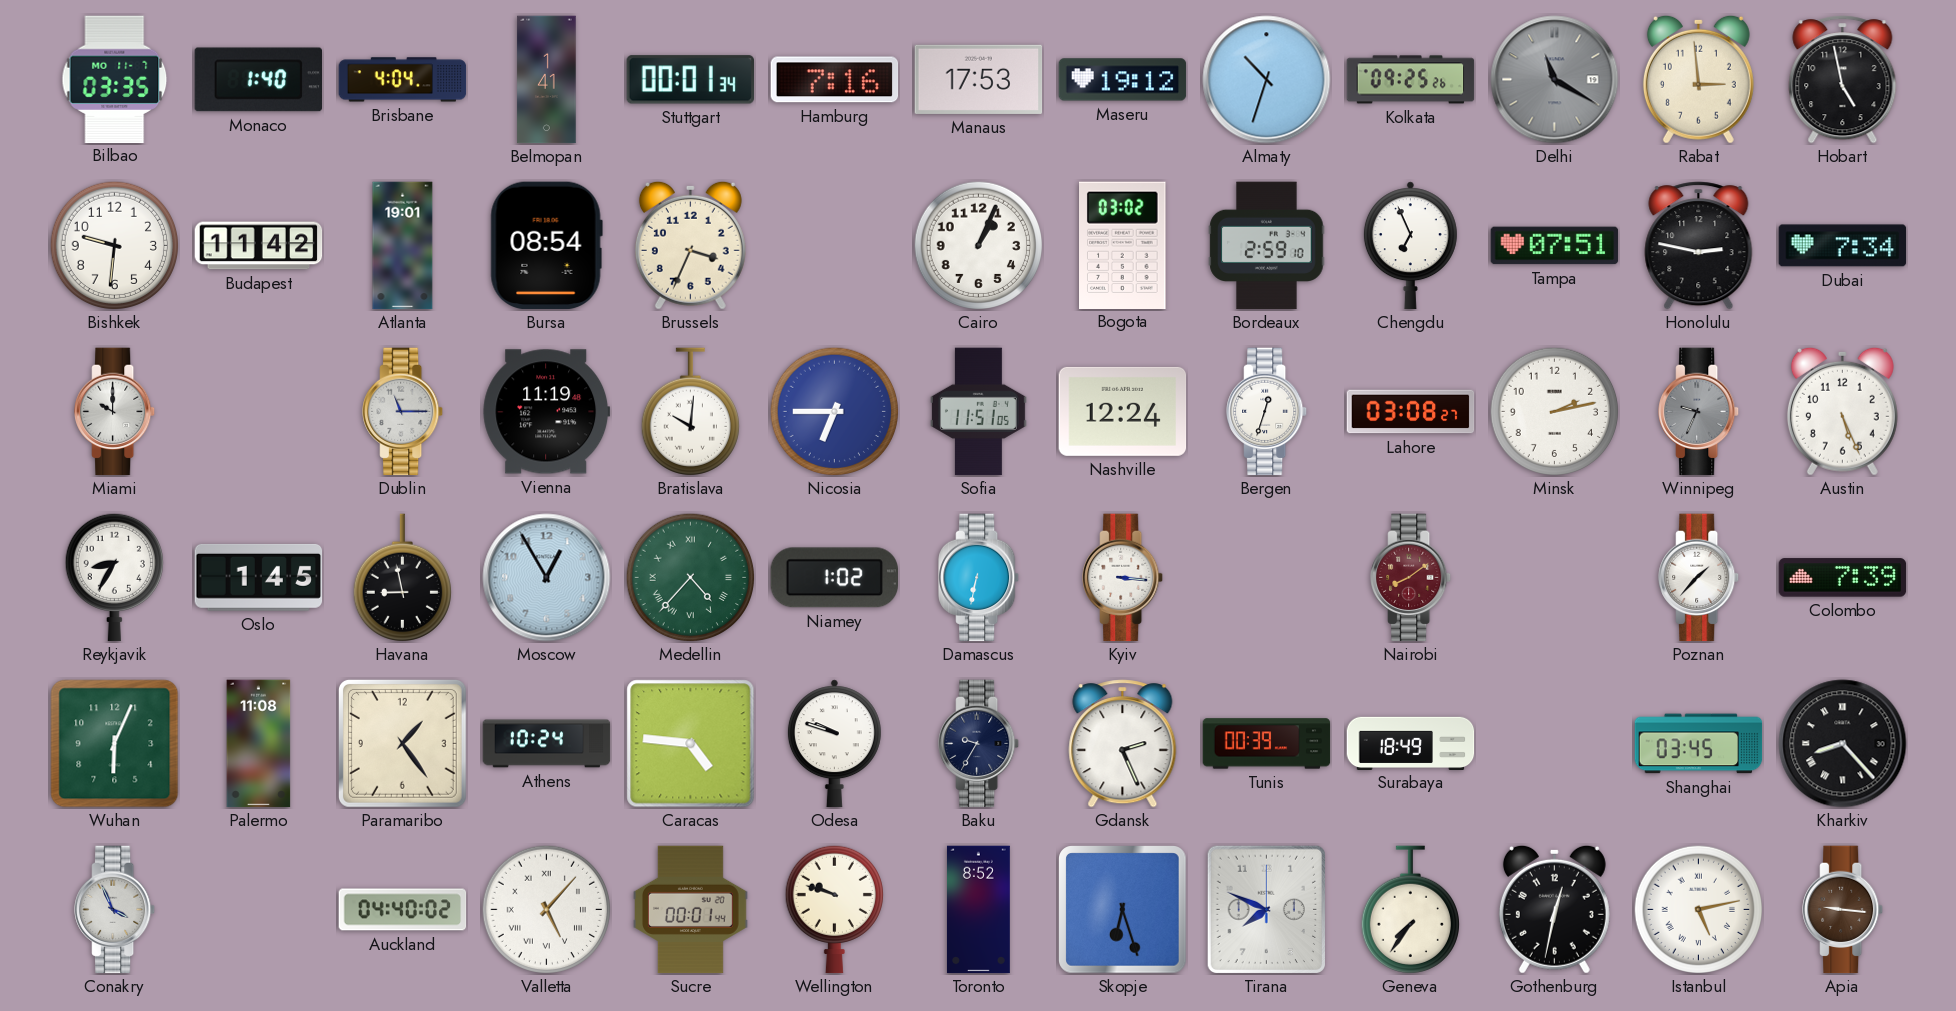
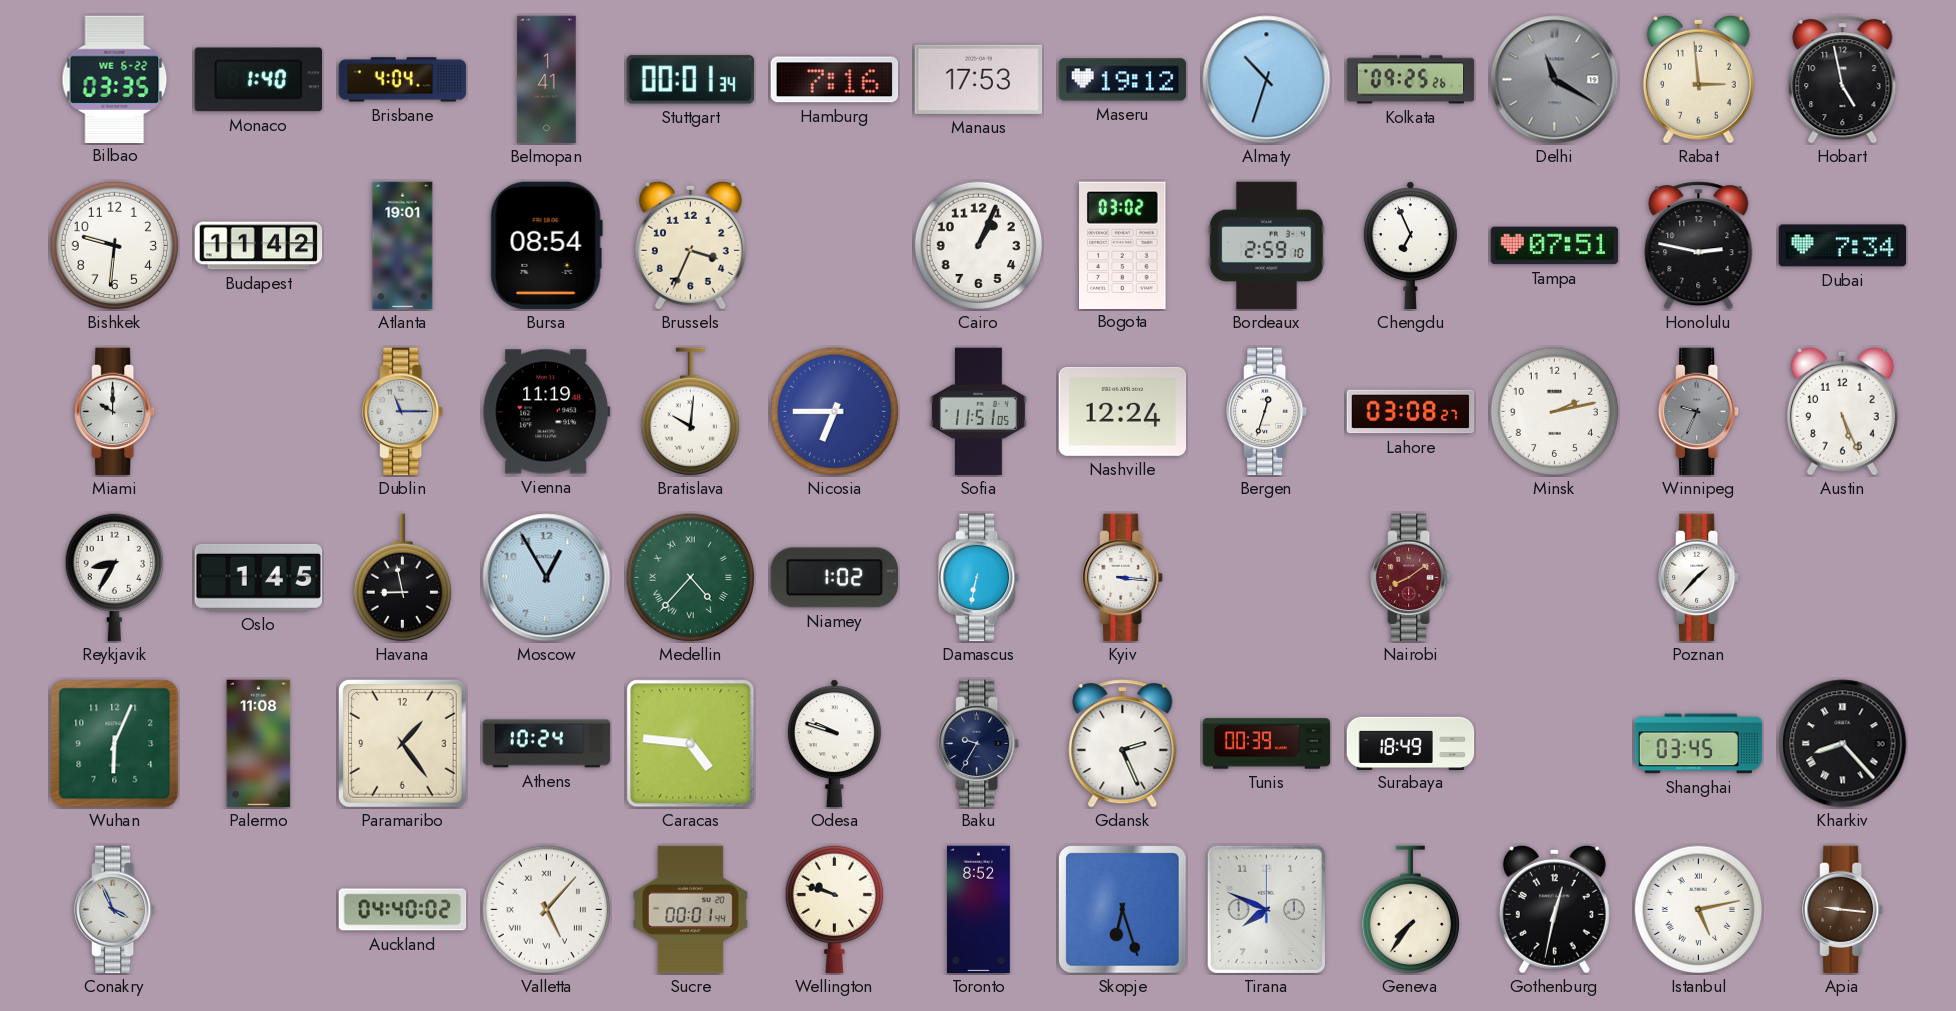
Bilbao date: MO 11-7 -> WE 6-22 (115, 79)
Colombo: 7:39 -> none (1843, 578)
